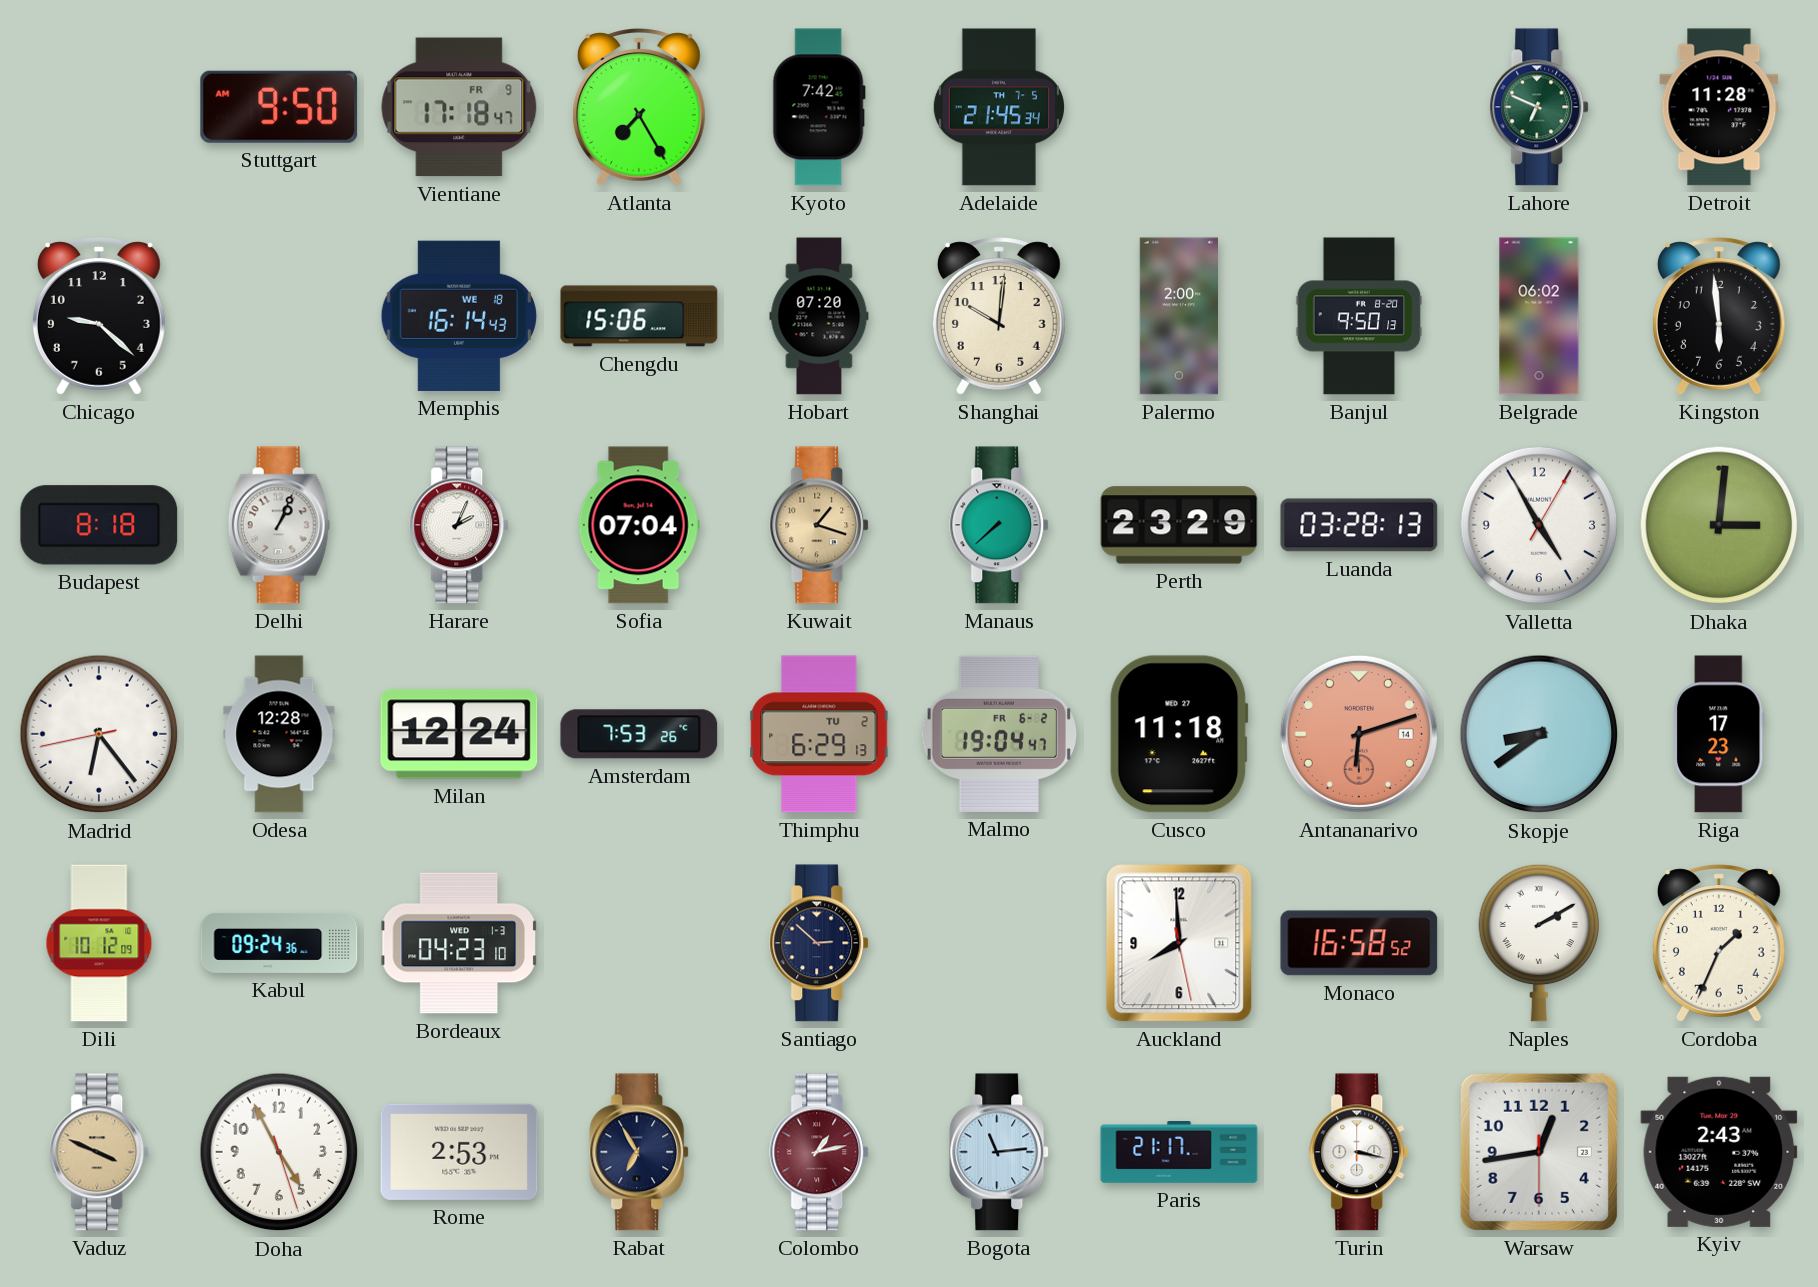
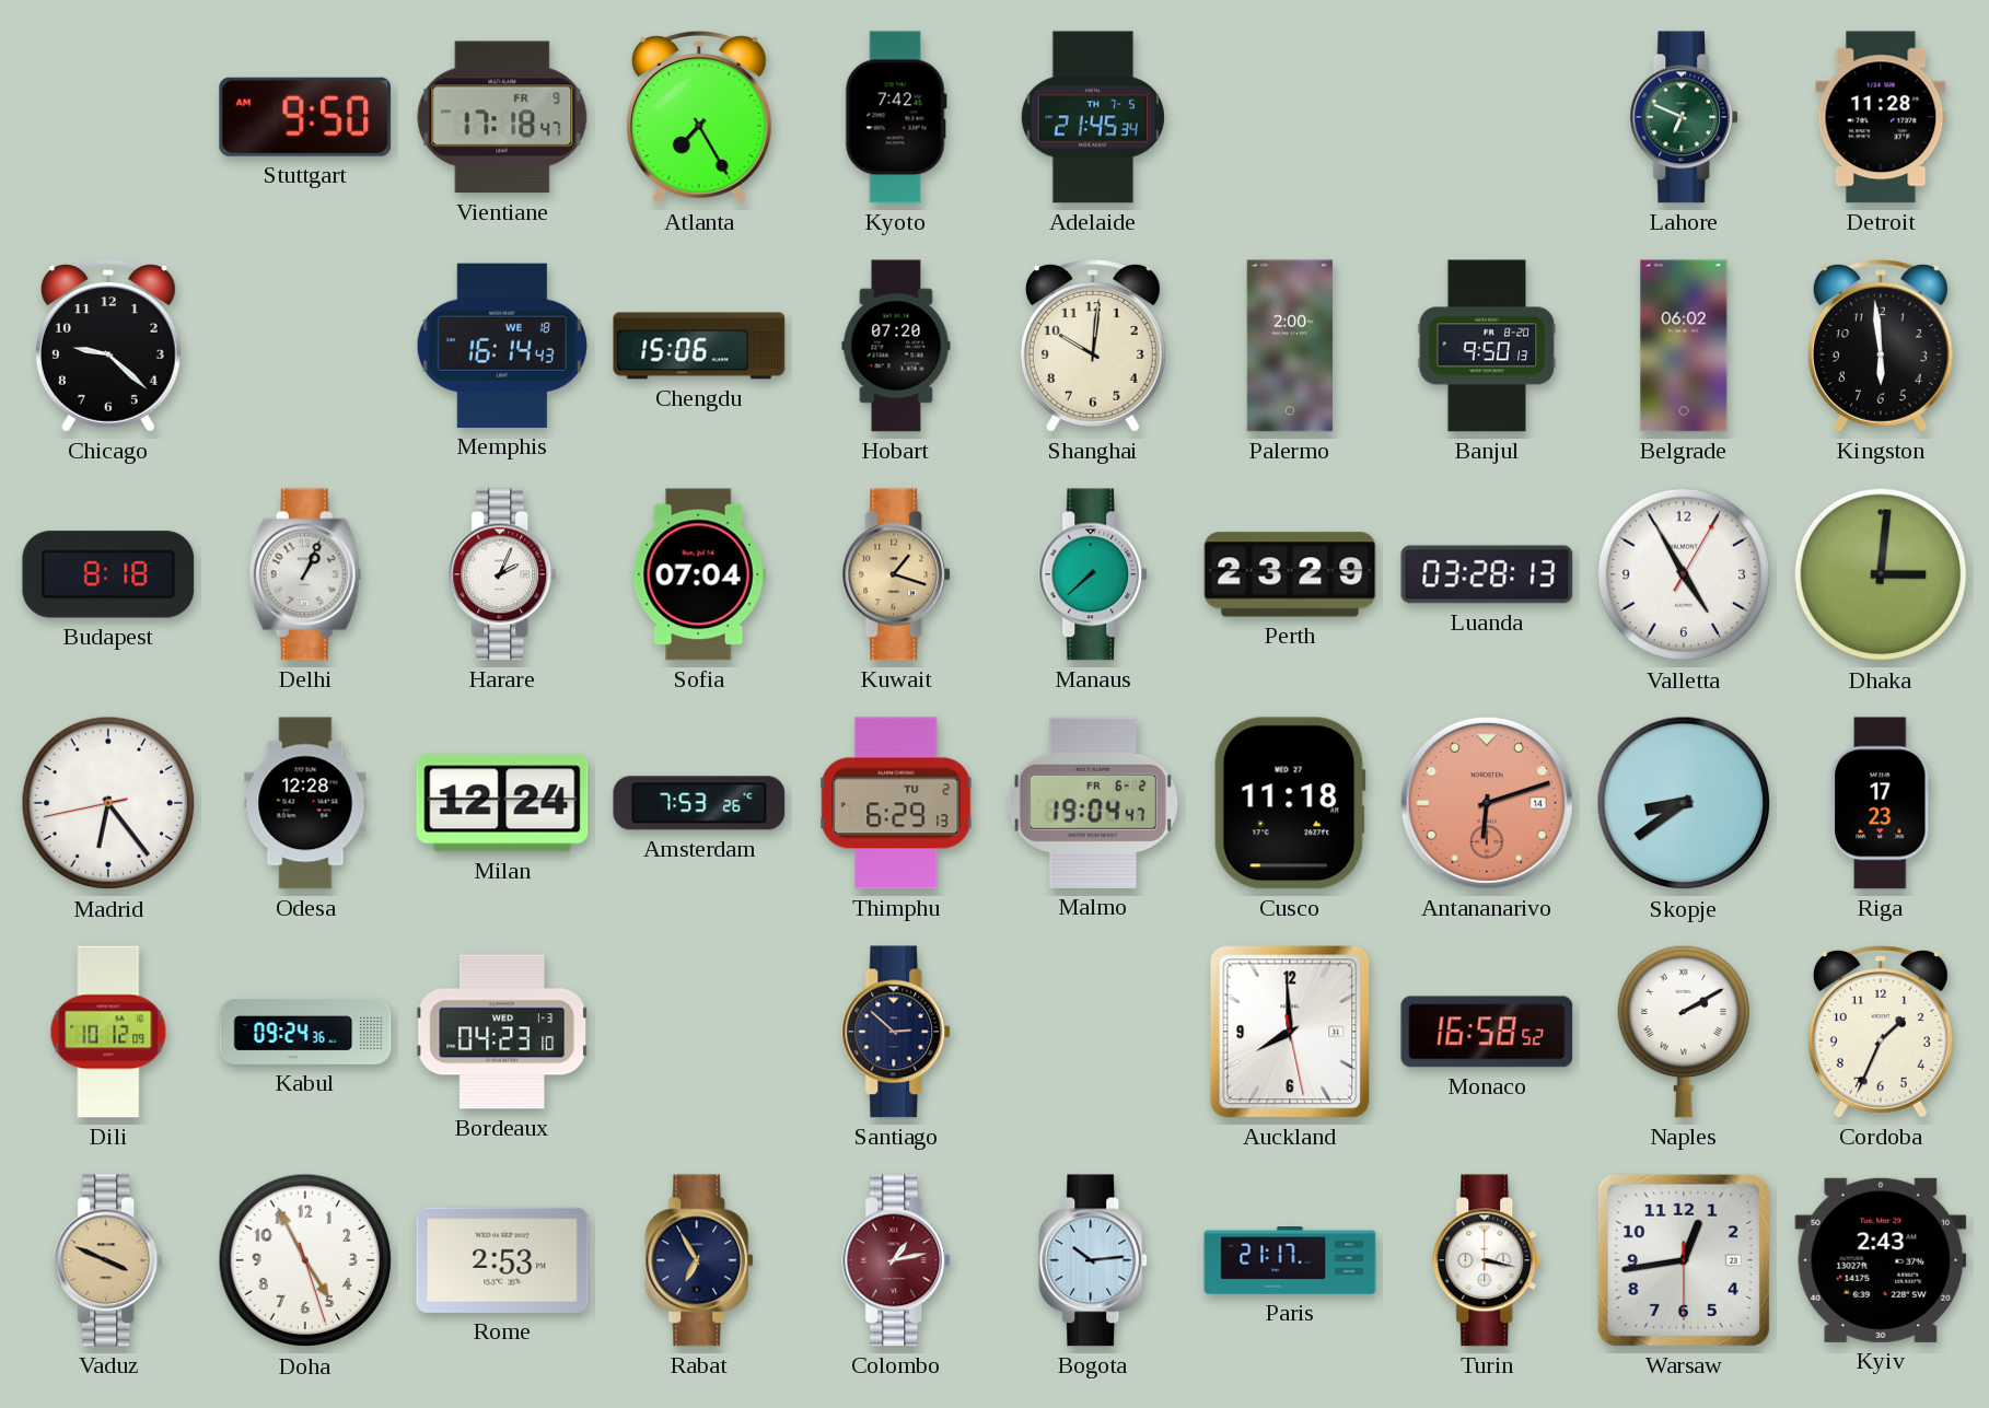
Bogota: 11:14 -> 10:14 (1094, 1260)
